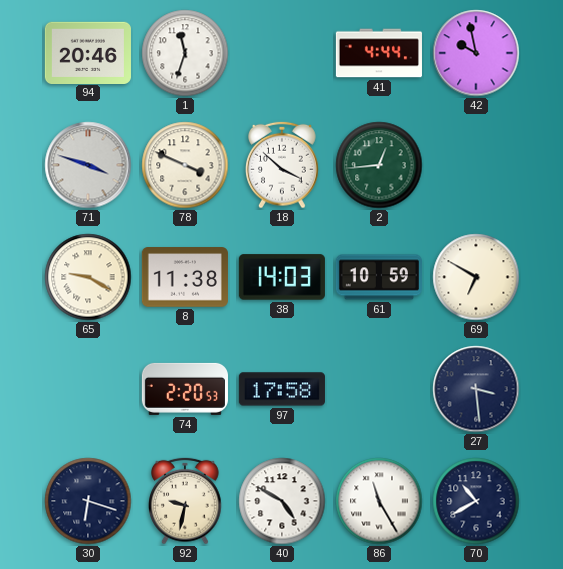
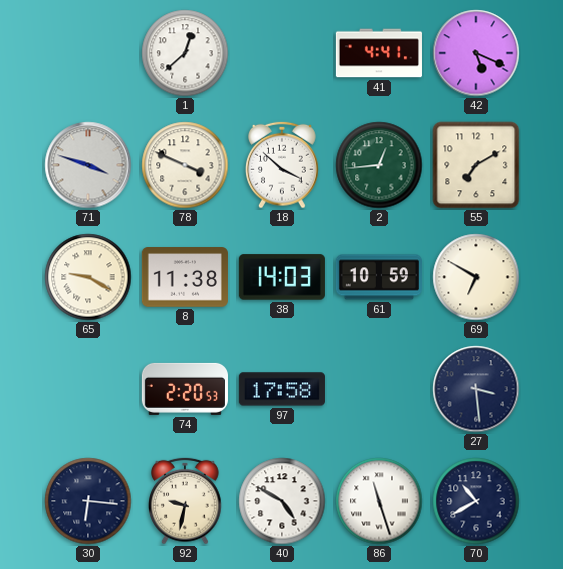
94: 20:46 -> none (88, 52)
1: 11:33 -> 12:38 (185, 53)
41: 4:44 -> 4:41 (379, 53)
42: 9:58 -> 5:19 (476, 53)
55: none -> 7:10 (476, 165)
30: 6:18 -> 6:16 (88, 501)
86: 11:25 -> 11:27 (379, 501)
